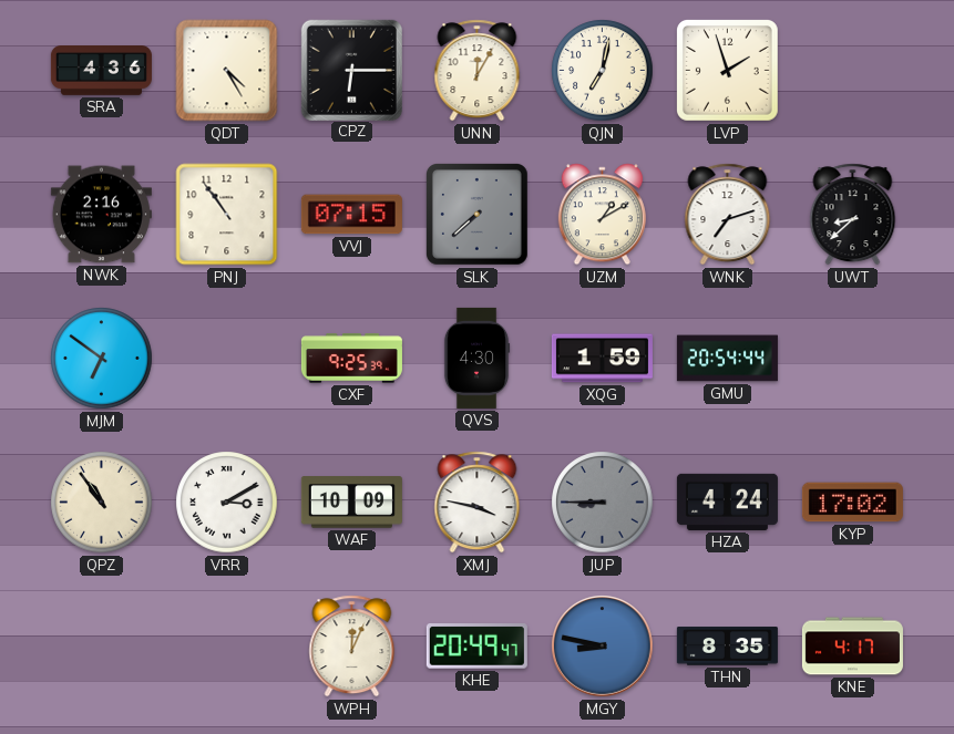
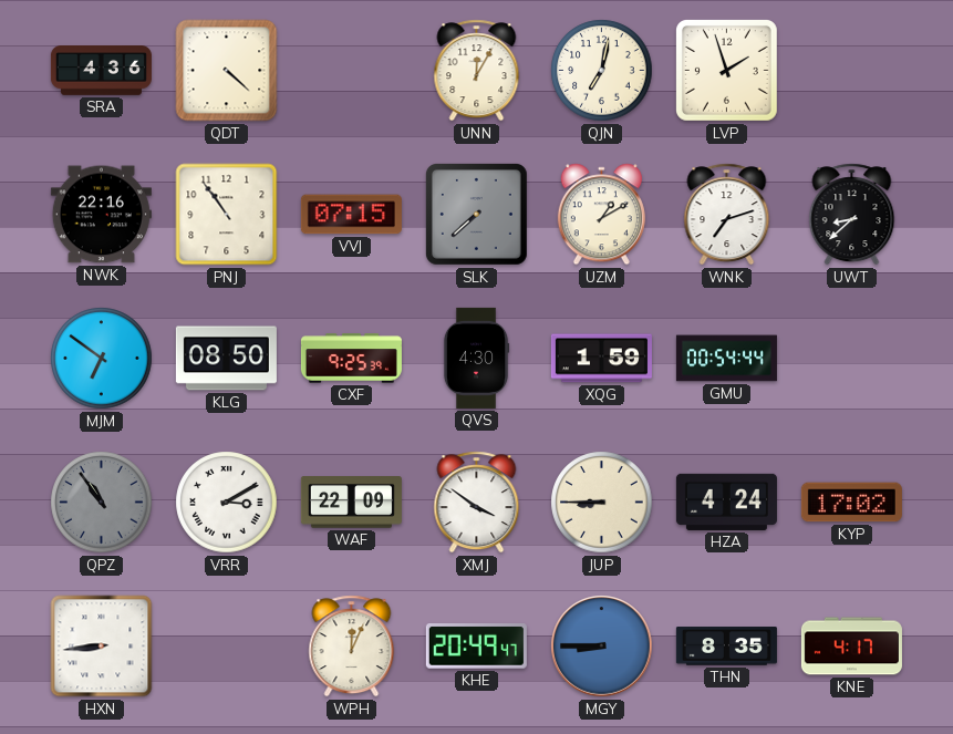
QDT: 4:25 -> 4:22 (227, 71)
CPZ: 6:15 -> none (351, 70)
NWK: 2:16 -> 22:16 (101, 215)
KLG: none -> 08:50 (226, 359)
GMU: 20:54 -> 00:54 (726, 359)
QPZ dial: cream -> grey (102, 503)
WAF: 10:09 -> 22:09 (351, 503)
XMJ: 3:47 -> 3:51 (477, 503)
JUP dial: grey -> cream (602, 503)
HXN: none -> 8:44 (102, 647)
MGY: 8:47 -> 8:45 (602, 647)
